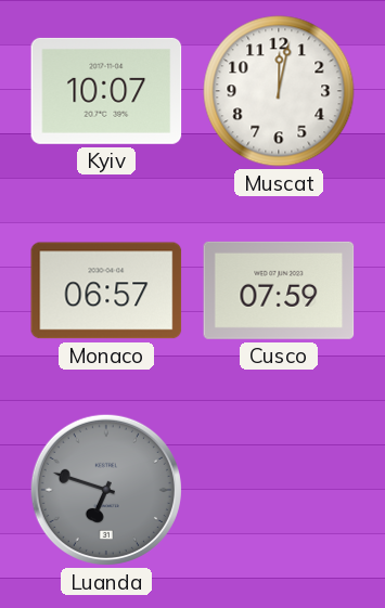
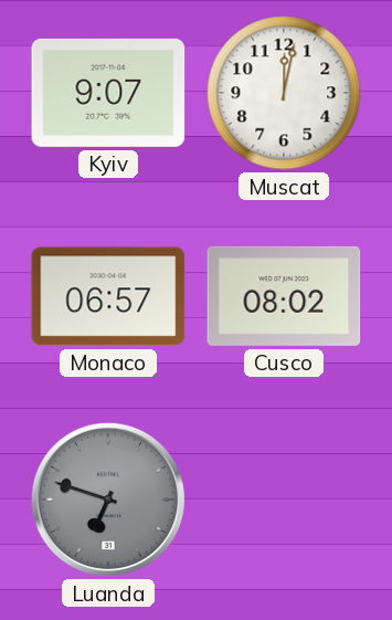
Kyiv: 10:07 -> 9:07 (108, 93)
Cusco: 07:59 -> 08:02 (284, 296)
